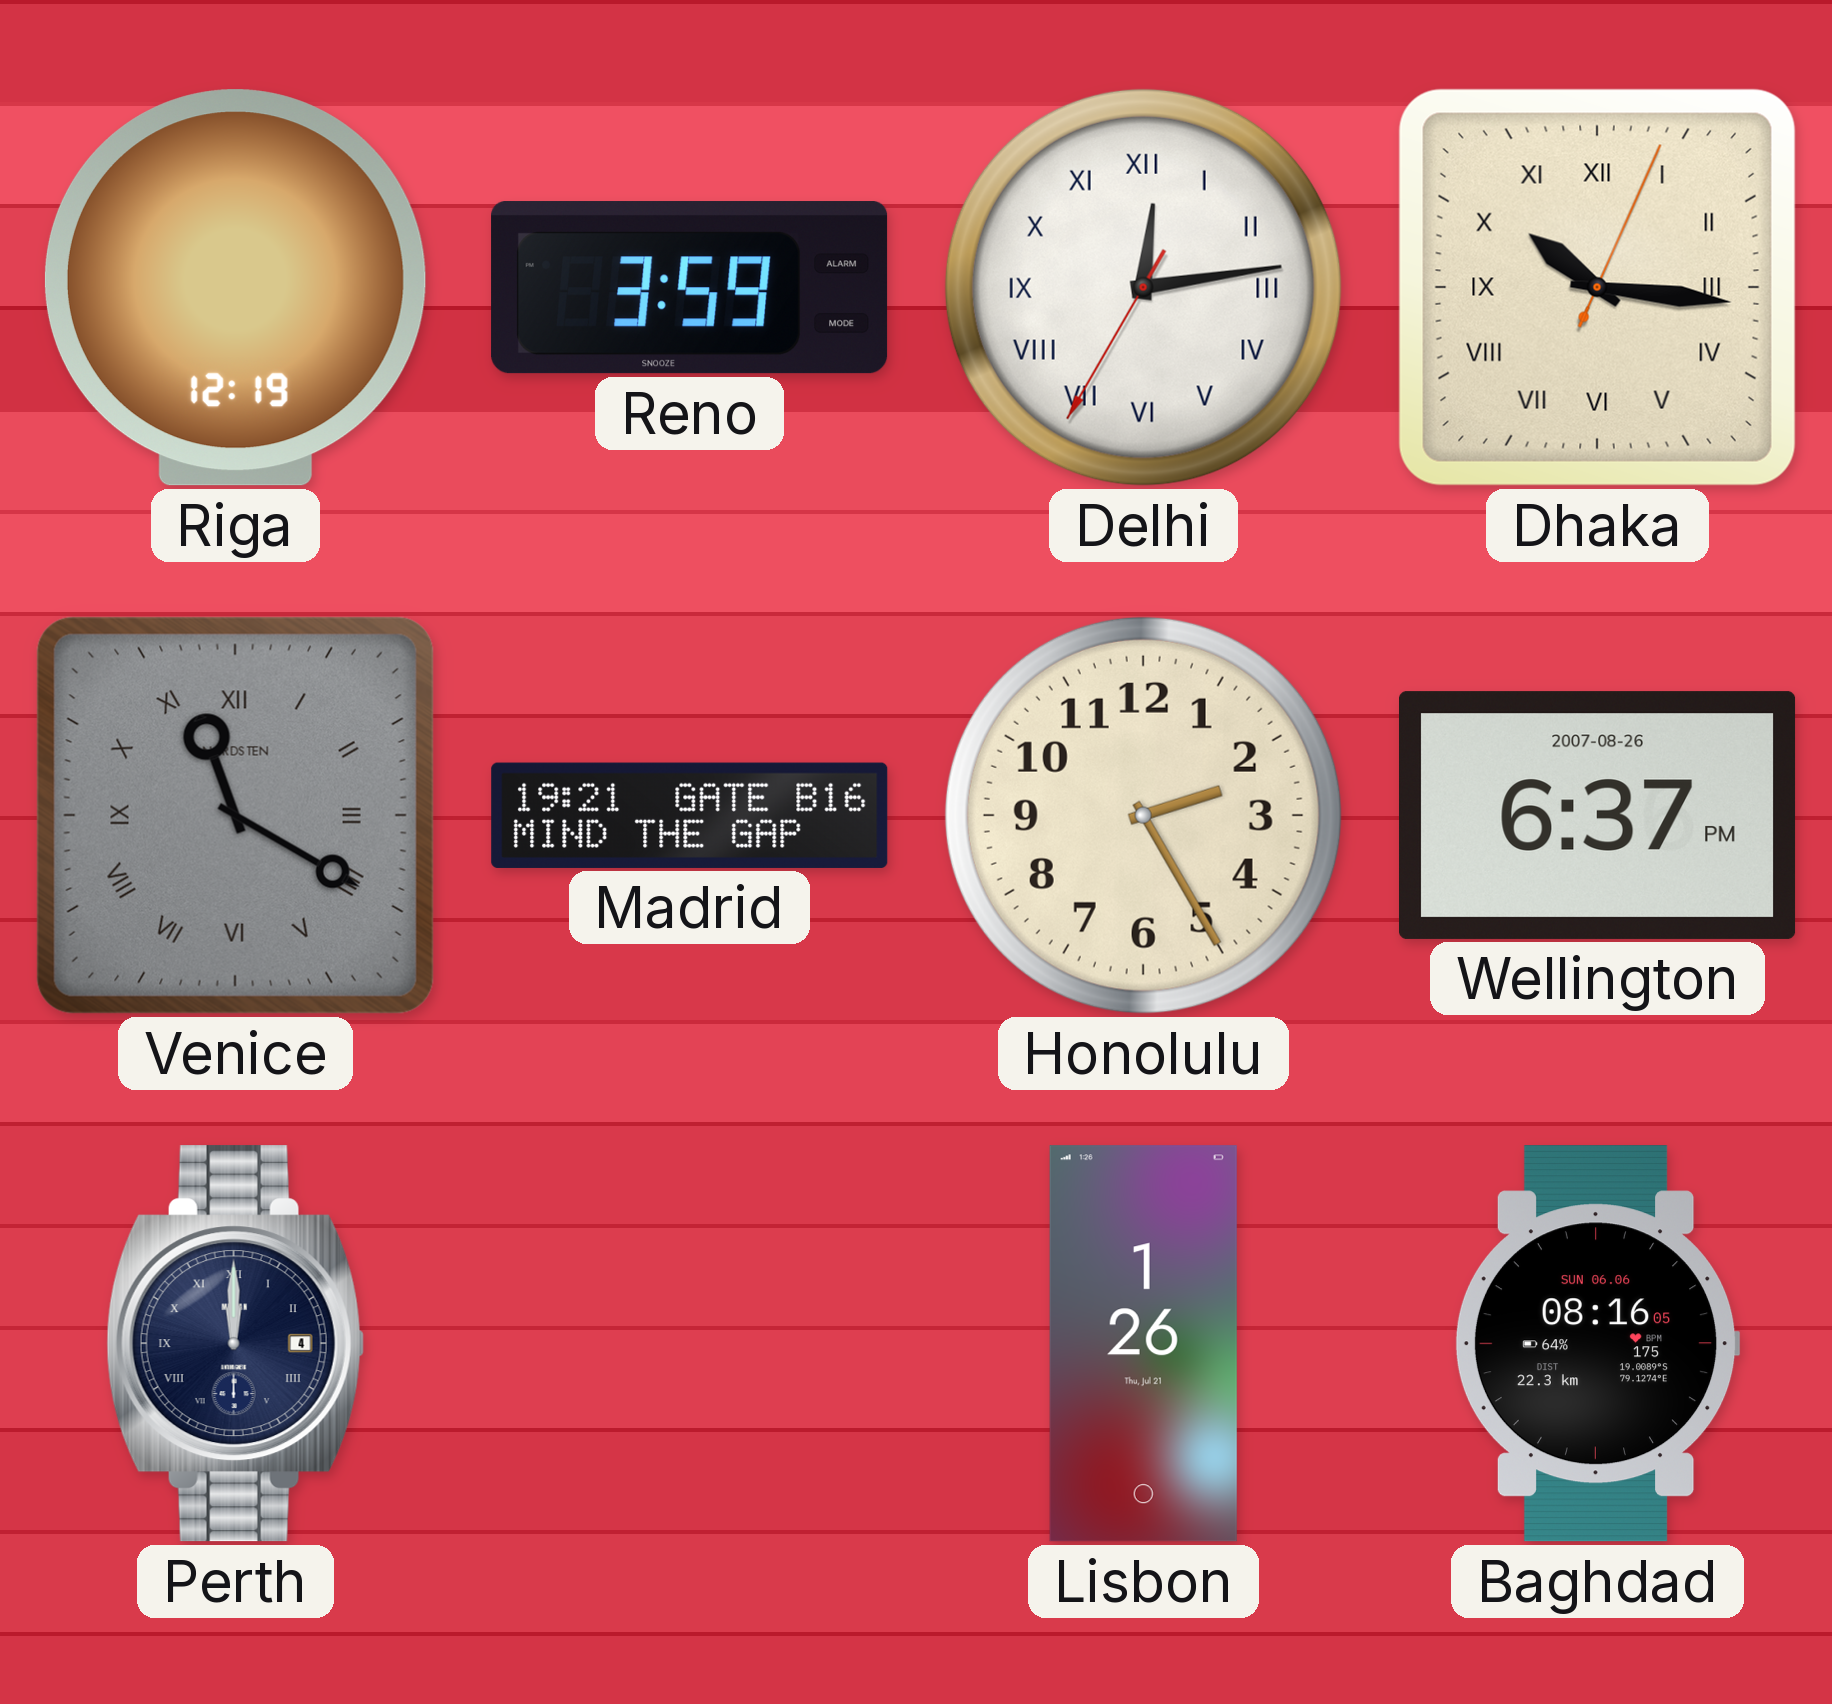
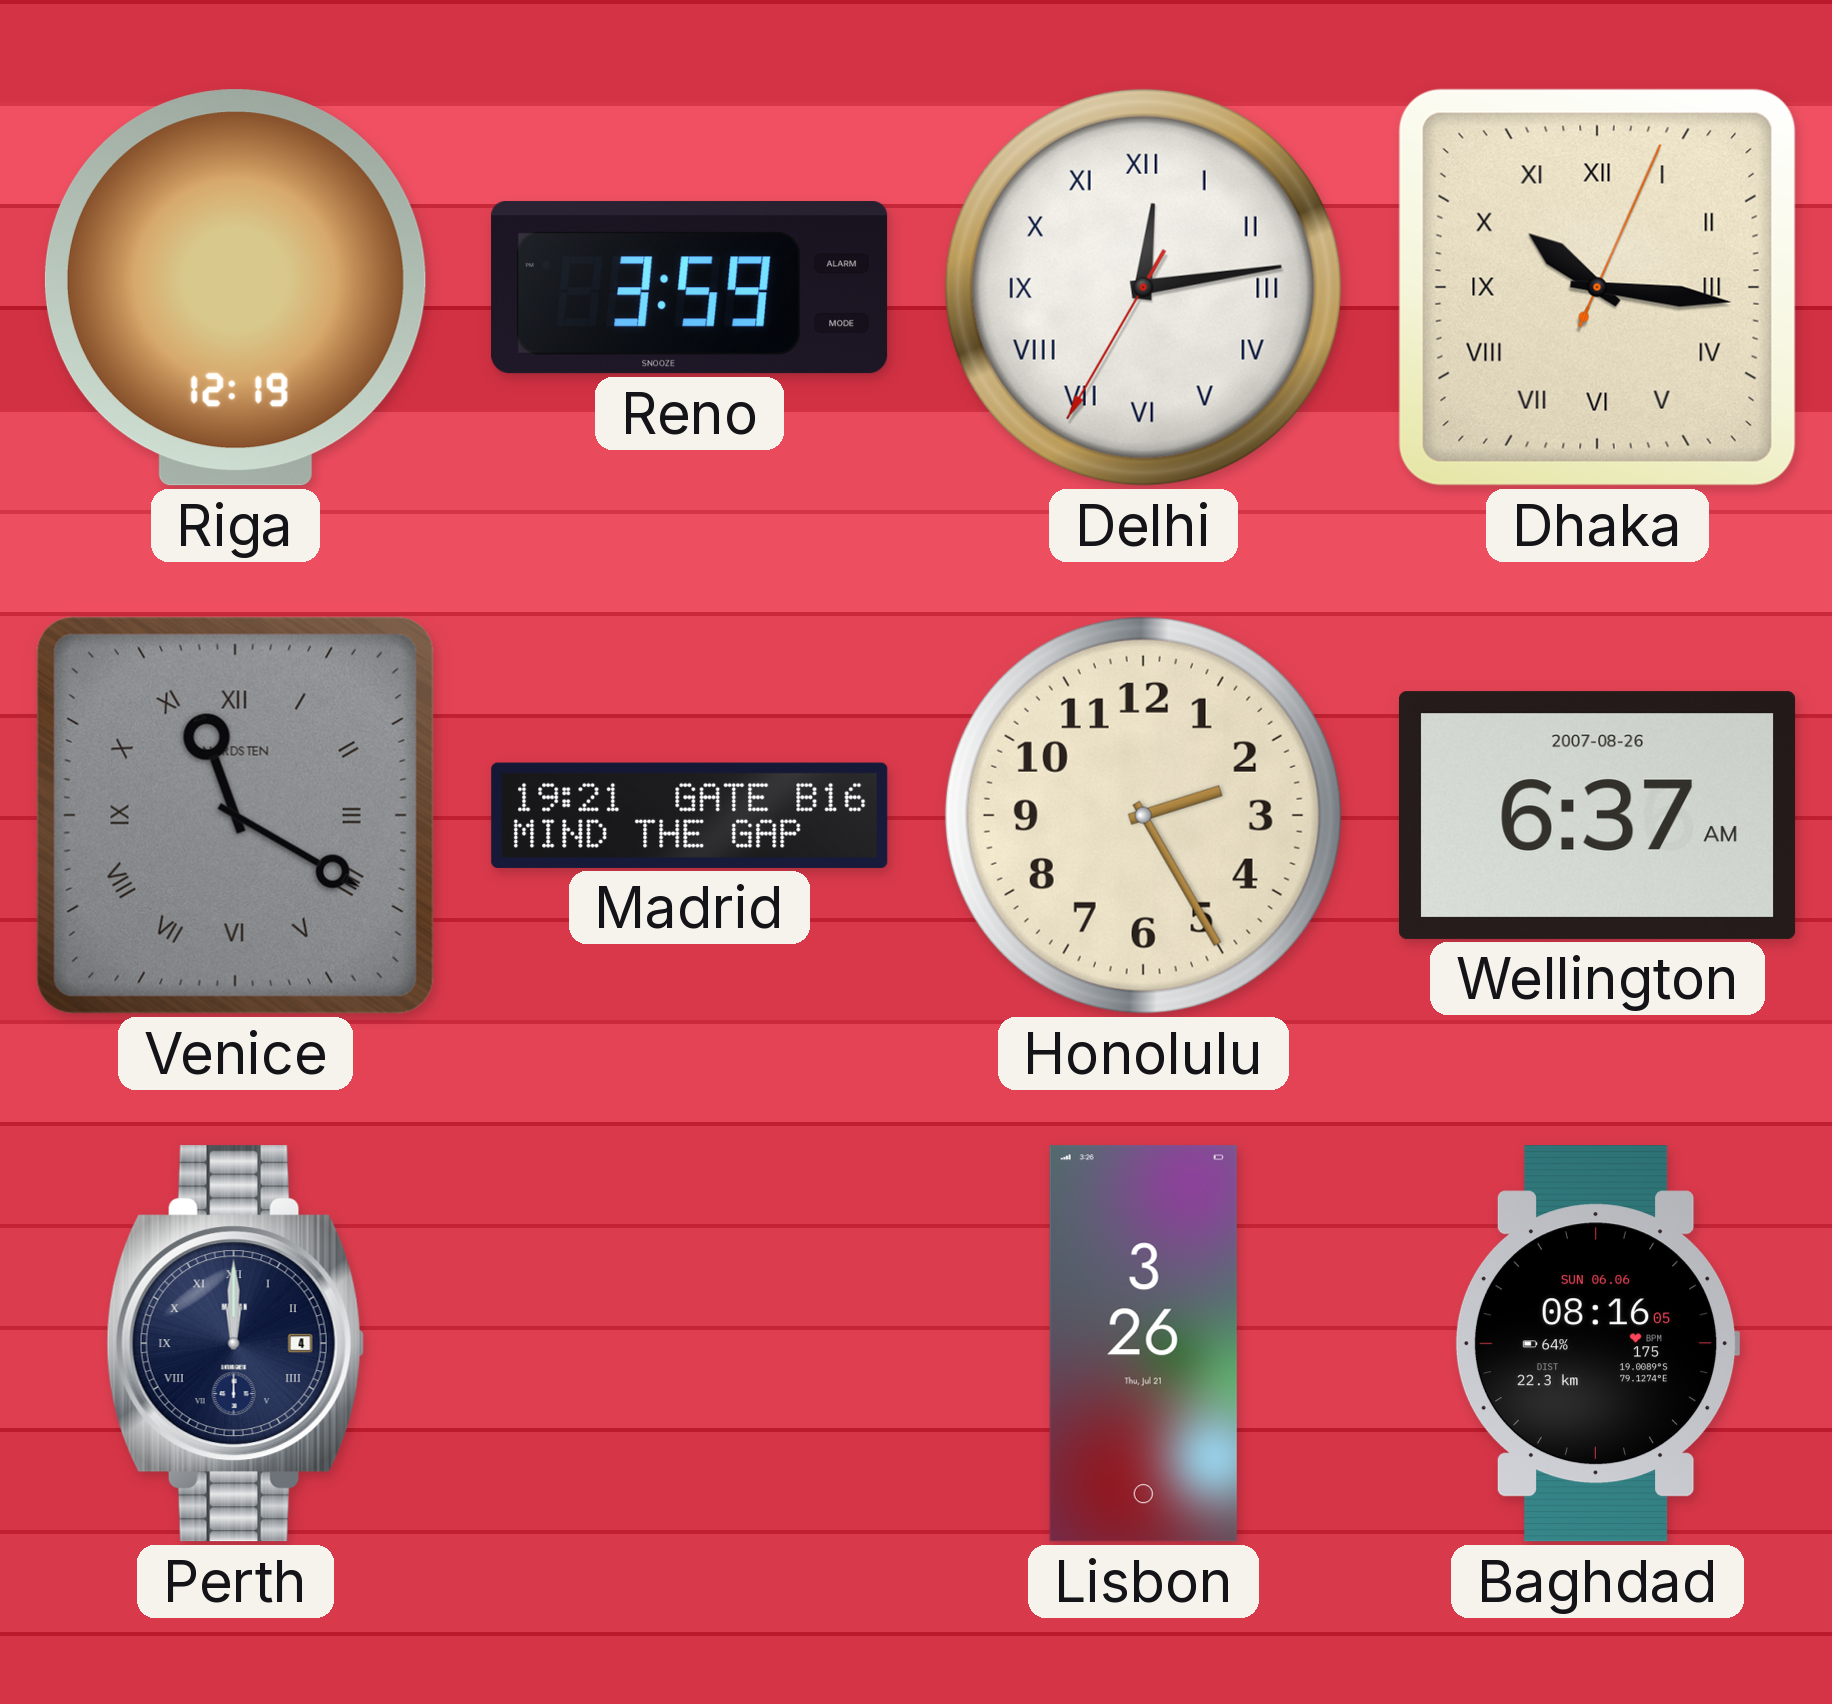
Wellington: 6:37 PM -> 6:37 AM (1598, 815)
Lisbon: 1:26 -> 3:26 (1143, 1344)
